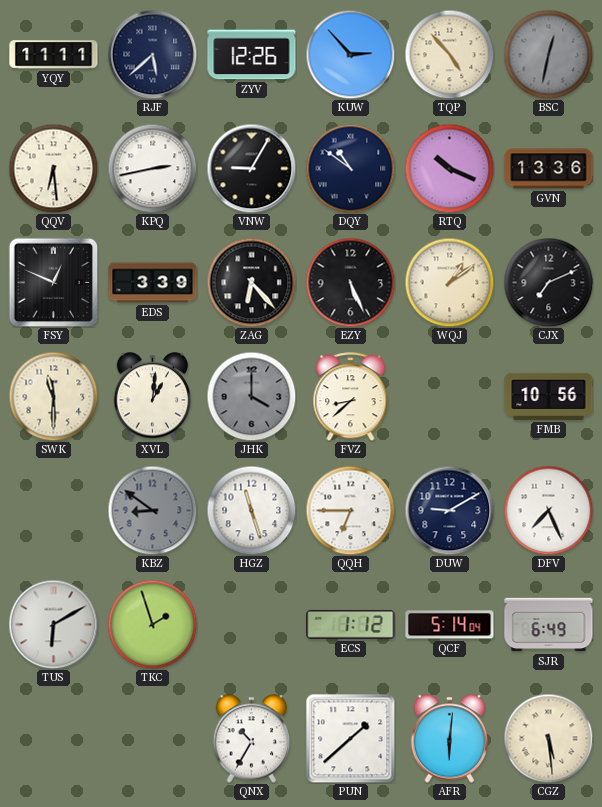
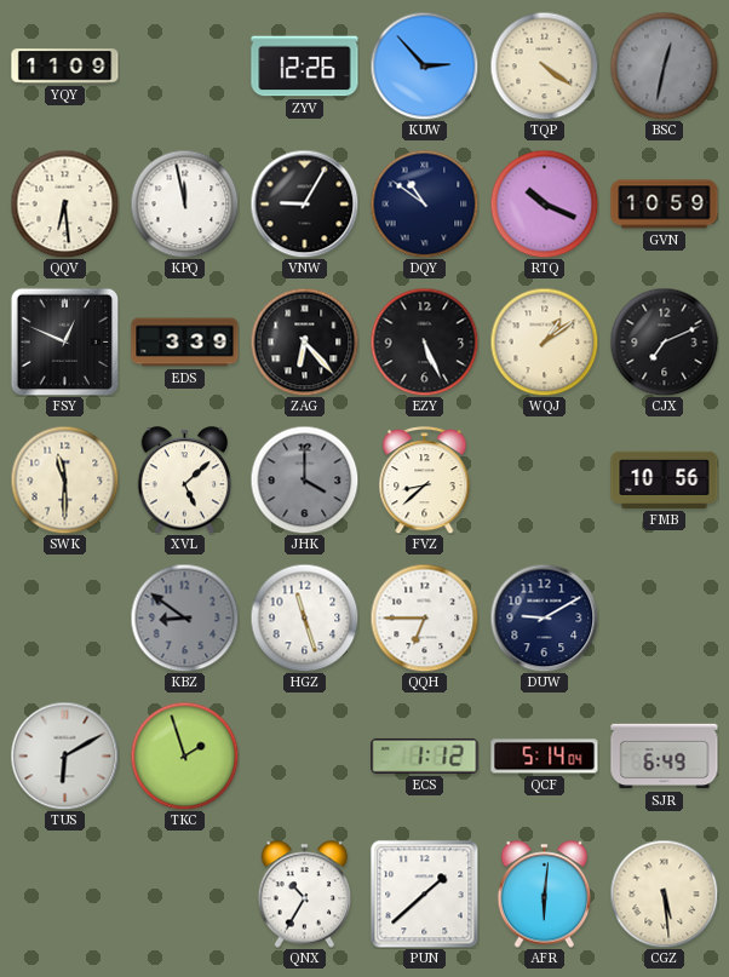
YQY: 11:11 -> 11:09 (65, 67)
RJF: 5:38 -> none (152, 54)
TQP: 4:53 -> 4:21 (544, 65)
KPQ: 2:43 -> 11:58 (184, 203)
GVN: 13:36 -> 10:59 (665, 205)
XVL: 1:01 -> 5:08 (185, 481)
DFV: 7:26 -> none (548, 510)
